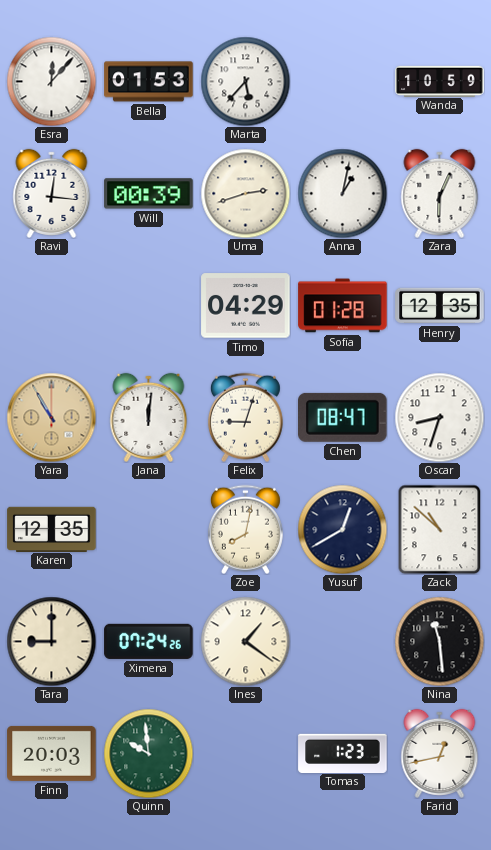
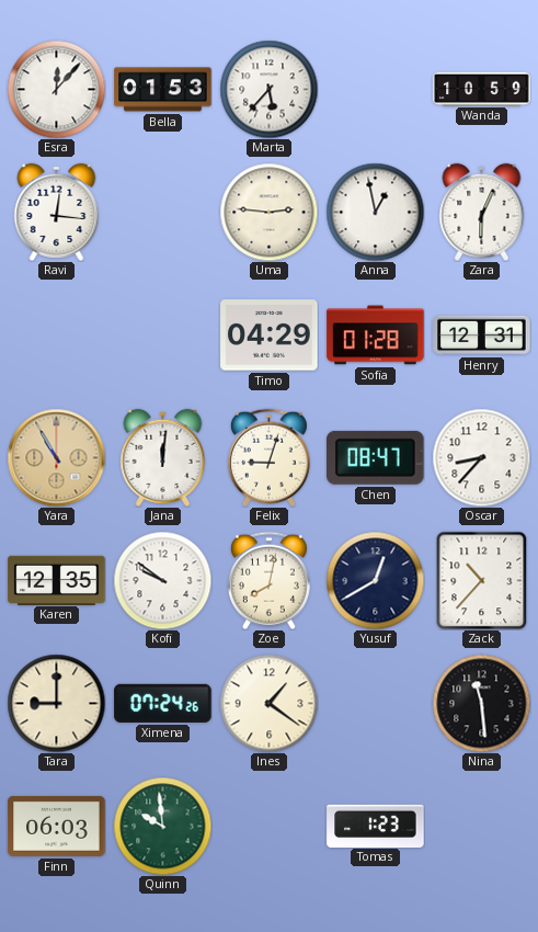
Will: 00:39 -> none (149, 194)
Uma: 2:42 -> 2:46 (268, 212)
Anna: 1:02 -> 12:58 (375, 212)
Henry: 12:35 -> 12:31 (482, 336)
Oscar: 8:33 -> 8:37 (481, 457)
Kofi: none -> 9:51 (162, 580)
Zack: 10:52 -> 10:37 (482, 580)
Finn: 20:03 -> 06:03 (57, 826)
Farid: 12:43 -> none (440, 753)
